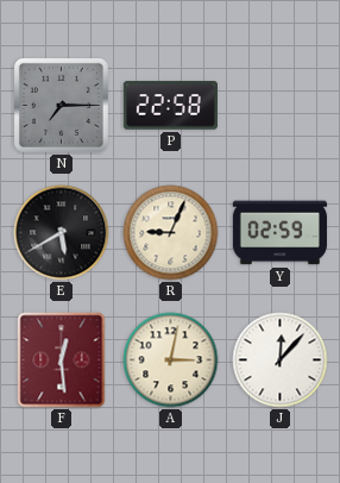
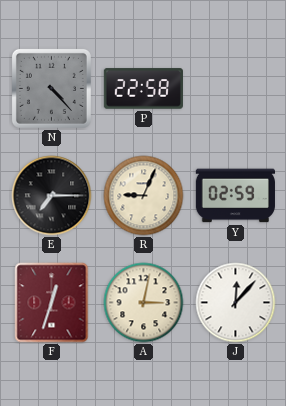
N: 7:15 -> 4:23 (51, 88)
E: 5:40 -> 7:15 (52, 196)
F: 12:29 -> 12:33 (52, 303)
